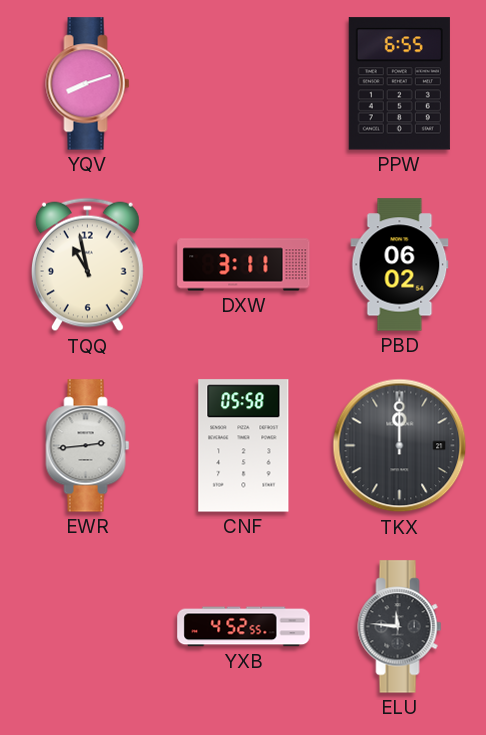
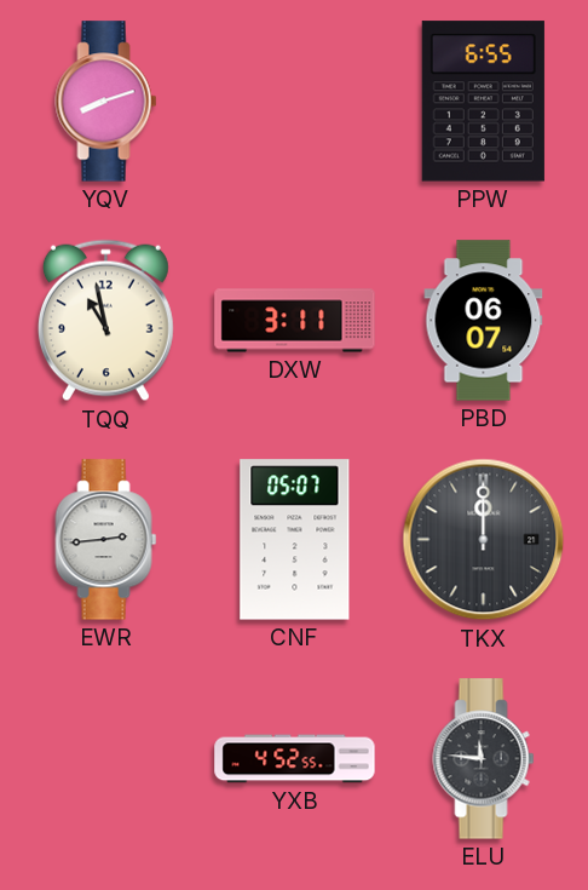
PBD: 06:02 -> 06:07 (484, 321)
CNF: 05:58 -> 05:07 (295, 540)
